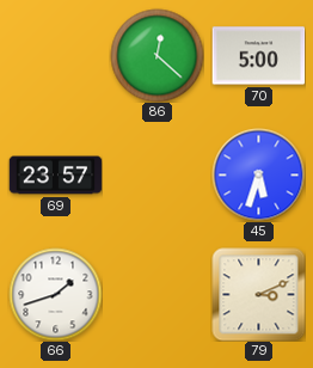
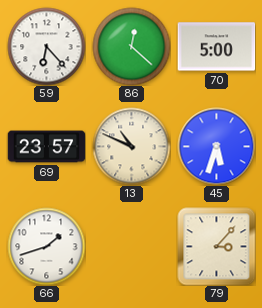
59: none -> 6:23 (46, 46)
13: none -> 10:49 (131, 146)
79: 3:11 -> 3:07 (216, 246)
